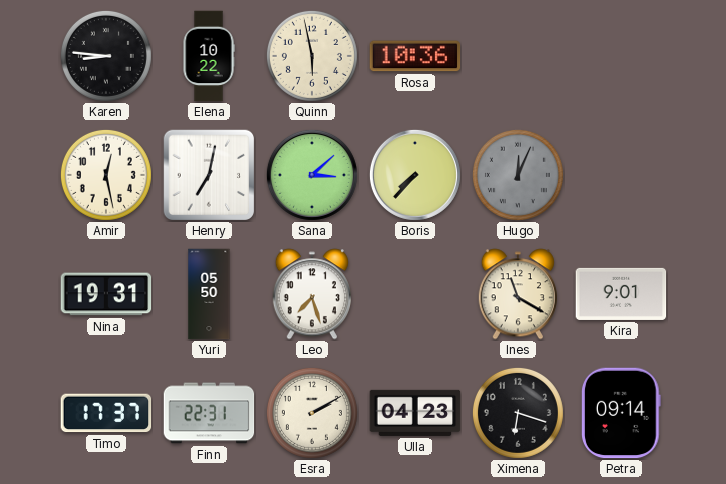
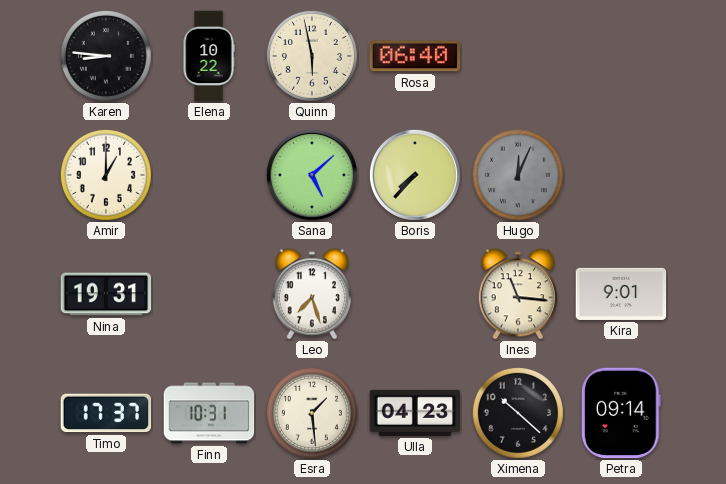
Rosa: 10:36 -> 06:40 (415, 56)
Amir: 12:28 -> 1:00 (106, 175)
Henry: 7:02 -> none (208, 174)
Sana: 3:08 -> 5:08 (312, 175)
Yuri: 05:50 -> none (209, 294)
Ines: 11:20 -> 11:16 (518, 294)
Finn: 22:31 -> 10:31 (209, 413)
Esra: 2:10 -> 1:29 (312, 413)
Ximena: 6:18 -> 10:22 (518, 413)
